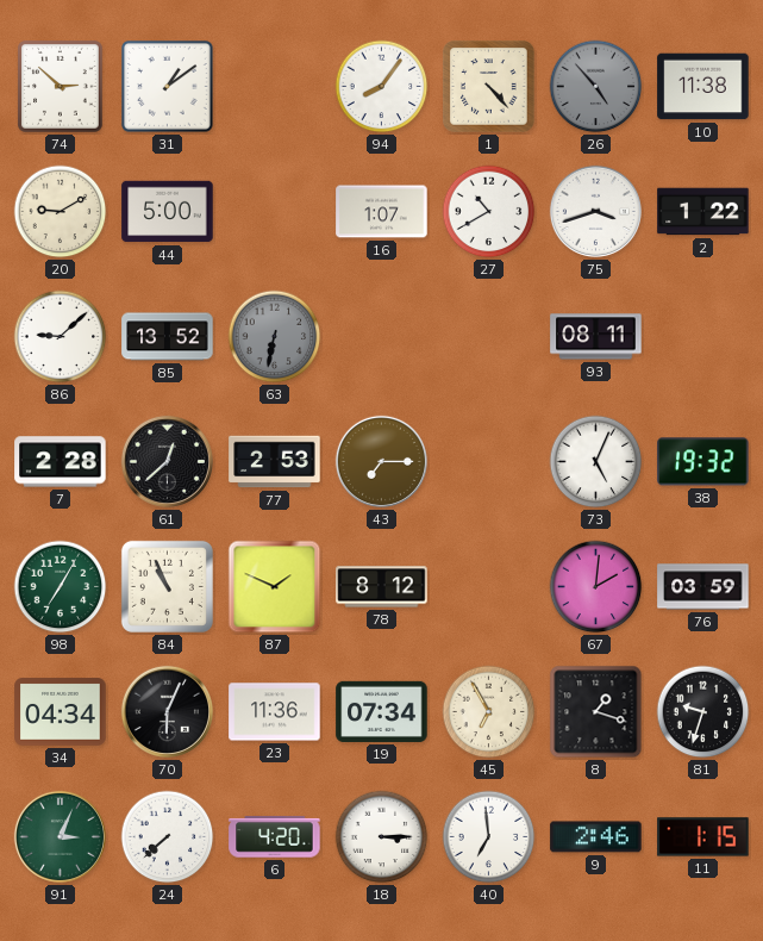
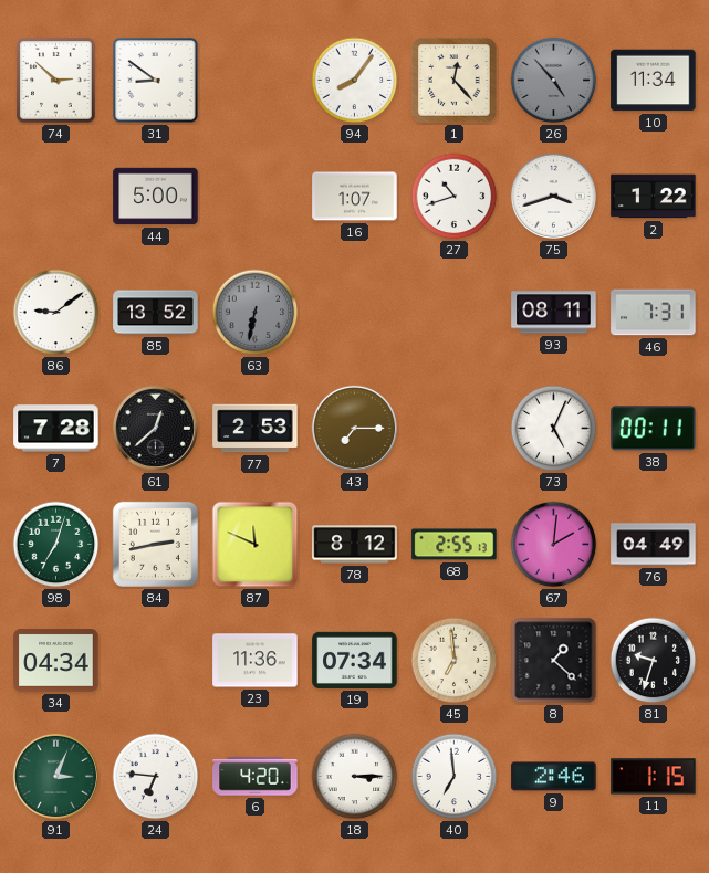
31: 1:09 -> 8:51 (156, 81)
1: 4:23 -> 12:23 (455, 81)
10: 11:38 -> 11:34 (654, 81)
20: 9:10 -> none (61, 212)
27: 10:40 -> 10:42 (455, 197)
86: 9:08 -> 9:09 (56, 313)
46: none -> 7:31 (654, 313)
7: 2:28 -> 7:28 (56, 429)
38: 19:32 -> 00:11 (654, 429)
98: 7:05 -> 7:03 (56, 545)
84: 10:56 -> 2:43 (155, 544)
87: 1:49 -> 11:49 (256, 545)
68: none -> 2:55 (455, 545)
76: 03:59 -> 04:49 (654, 545)
70: 6:04 -> none (167, 711)
45: 6:55 -> 6:59 (455, 661)
8: 1:18 -> 1:22 (554, 661)
24: 7:38 -> 6:46 (156, 777)
